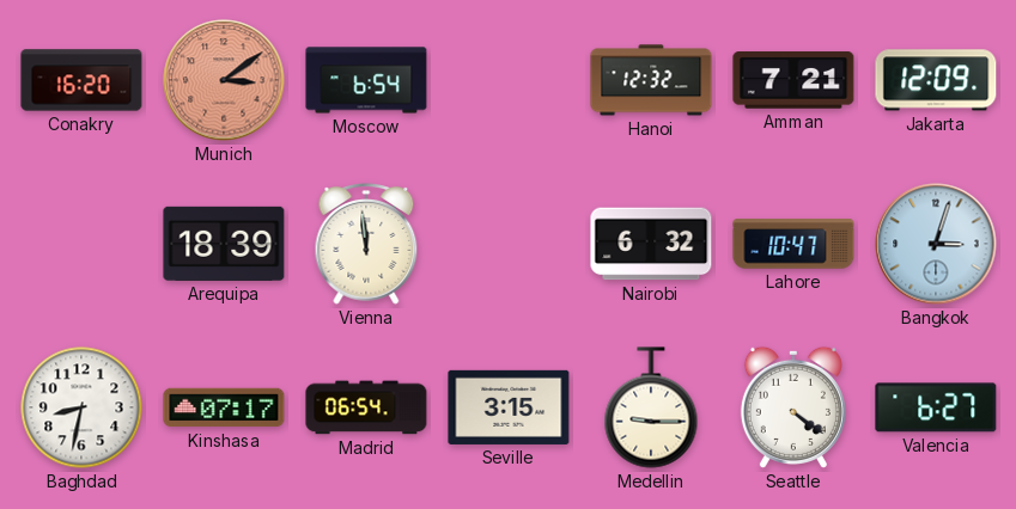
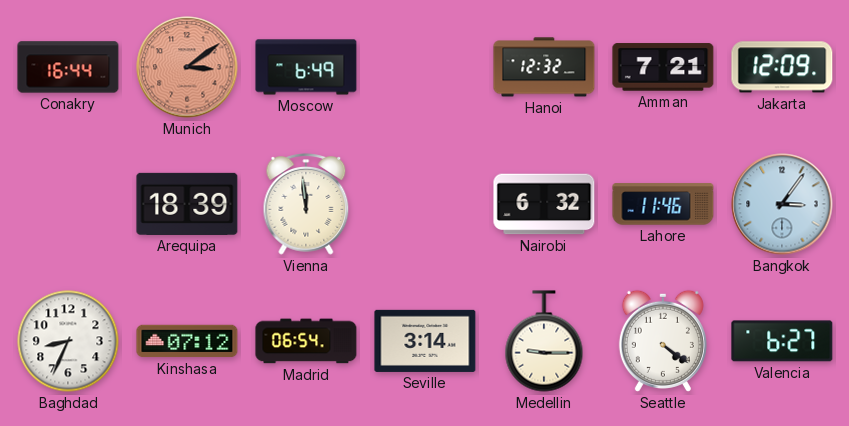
Conakry: 16:20 -> 16:44 (68, 67)
Moscow: 6:54 -> 6:49 (306, 67)
Lahore: 10:47 -> 11:46 (663, 204)
Bangkok: 3:03 -> 3:06 (782, 204)
Baghdad: 8:32 -> 8:34 (68, 341)
Kinshasa: 07:17 -> 07:12 (187, 341)
Seville: 3:15 -> 3:14 (425, 341)
